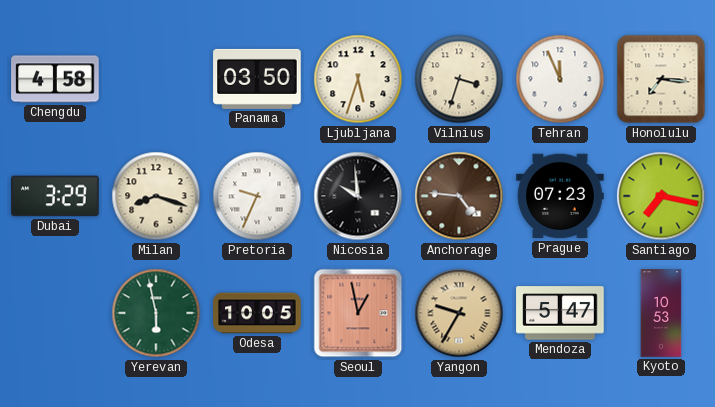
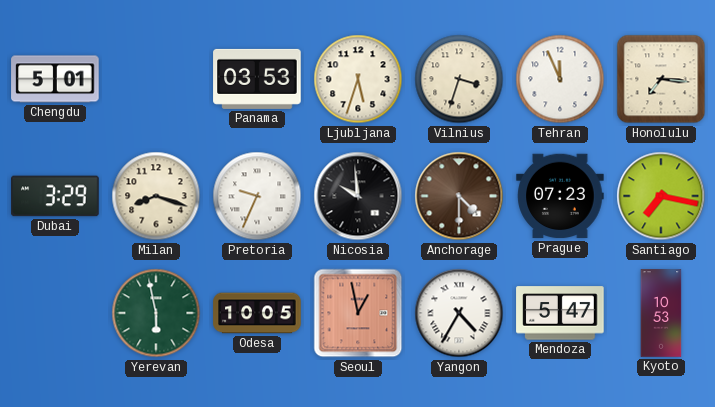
Chengdu: 4:58 -> 5:01 (55, 79)
Panama: 03:50 -> 03:53 (257, 79)
Anchorage: 4:46 -> 4:30 (459, 196)
Yangon: 9:35 -> 4:35 (459, 313)
Yangon dial: champagne -> white (459, 313)
